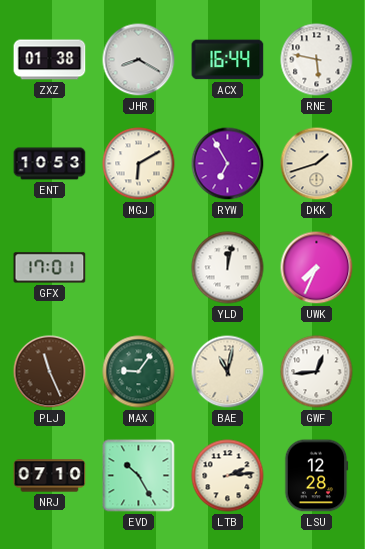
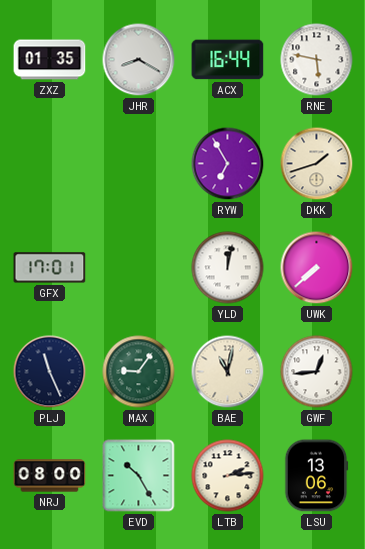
ZXZ: 01:38 -> 01:35 (50, 60)
ENT: 10:53 -> none (50, 164)
MGJ: 6:10 -> none (139, 164)
UWK: 7:34 -> 7:38 (317, 268)
PLJ dial: brown -> navy (50, 372)
NRJ: 07:10 -> 08:00 (50, 476)
LSU: 12:28 -> 13:06 (316, 476)
